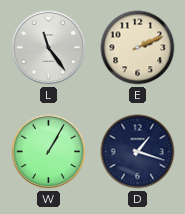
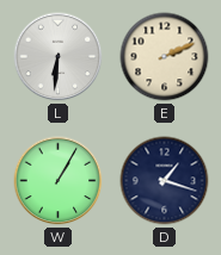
L: 11:24 -> 6:31 (59, 57)
